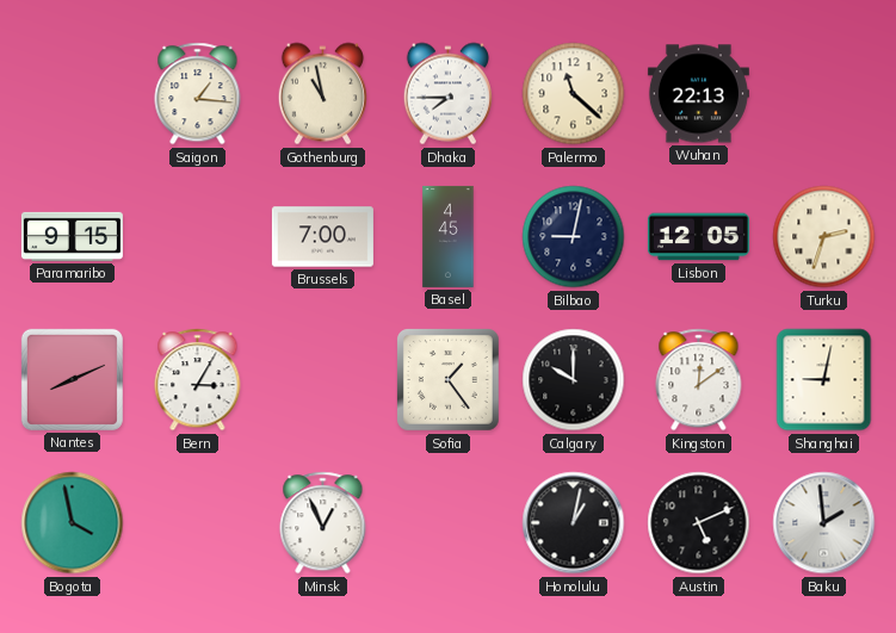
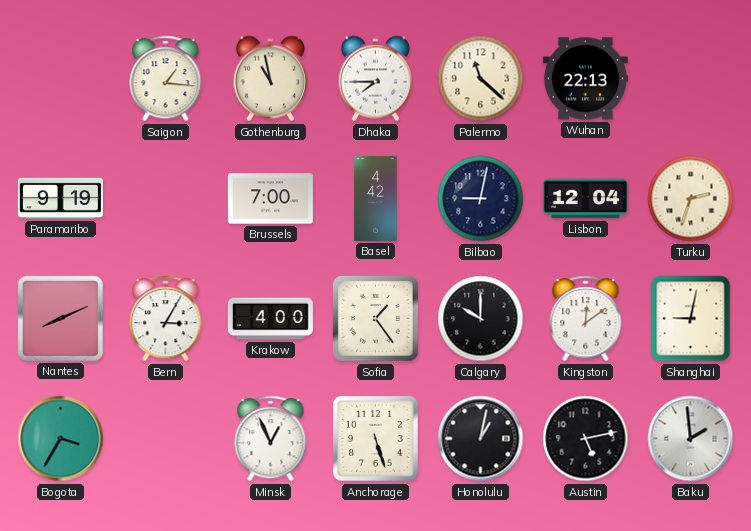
Paramaribo: 9:15 -> 9:19 (60, 198)
Basel: 4:45 -> 4:42 (376, 198)
Lisbon: 12:05 -> 12:04 (585, 199)
Krakow: none -> 4:00 (270, 319)
Bogota: 3:58 -> 3:35 (61, 439)
Anchorage: none -> 5:27 (376, 439)
Austin: 5:11 -> 5:13 (586, 439)
